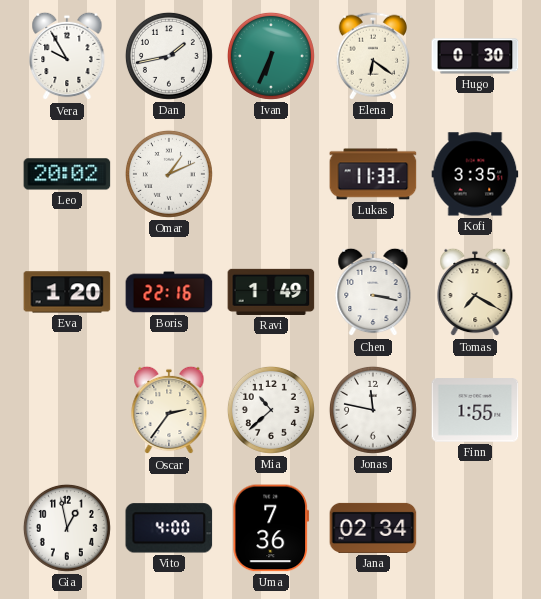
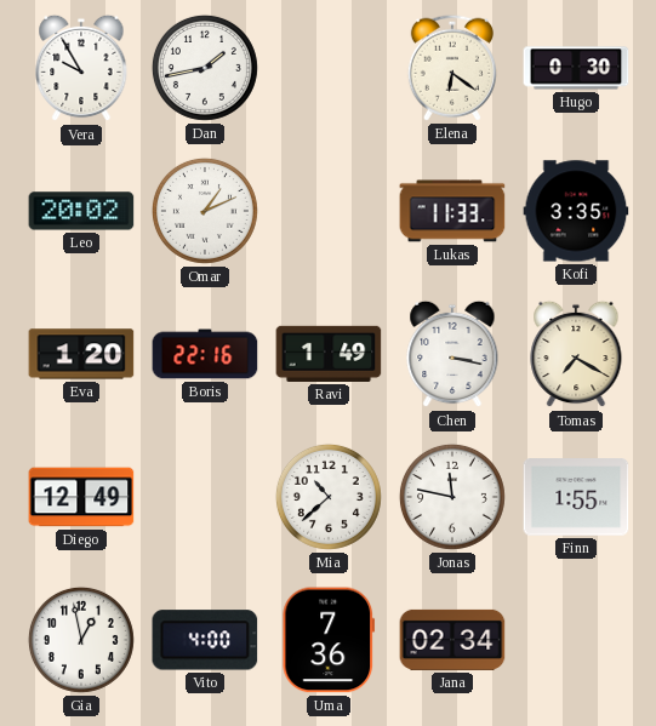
Ivan: 6:34 -> none (271, 56)
Diego: none -> 12:49 (81, 497)
Oscar: 2:36 -> none (169, 410)
